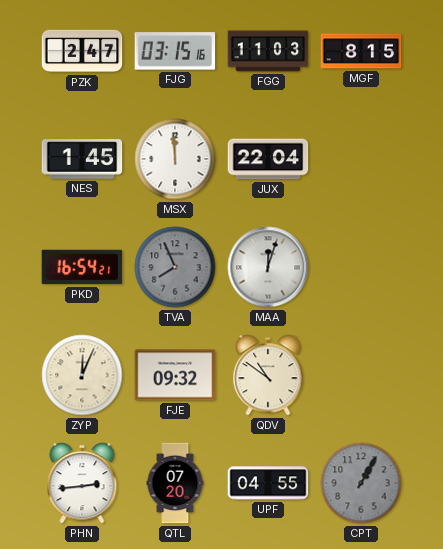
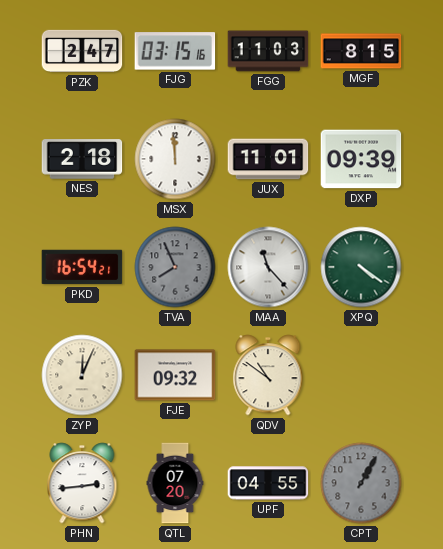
NES: 1:45 -> 2:18 (82, 159)
JUX: 22:04 -> 11:01 (268, 159)
DXP: none -> 09:39 (361, 159)
MAA: 12:03 -> 11:23 (268, 267)
XPQ: none -> 4:21 (361, 267)
